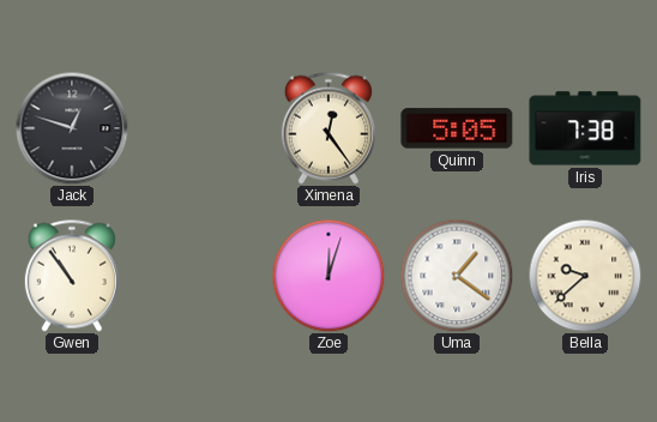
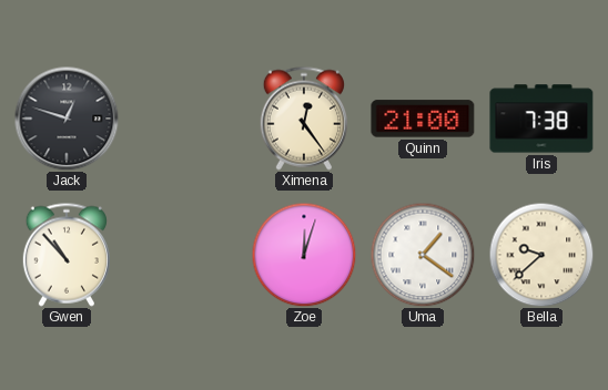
Quinn: 5:05 -> 21:00 (423, 119)
Gwen: 10:54 -> 10:53 (67, 255)
